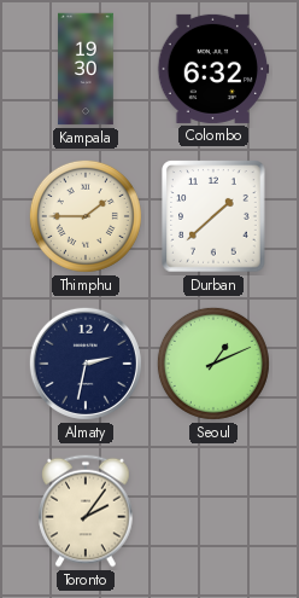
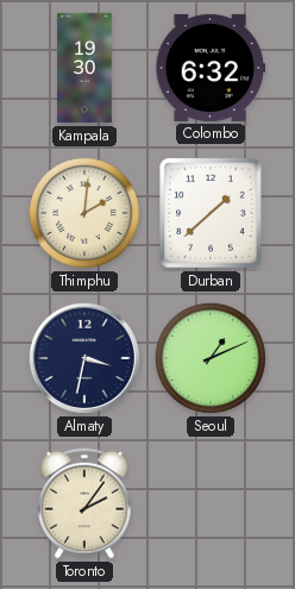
Thimphu: 1:45 -> 2:01 (84, 213)
Almaty: 2:32 -> 3:32 (84, 358)
